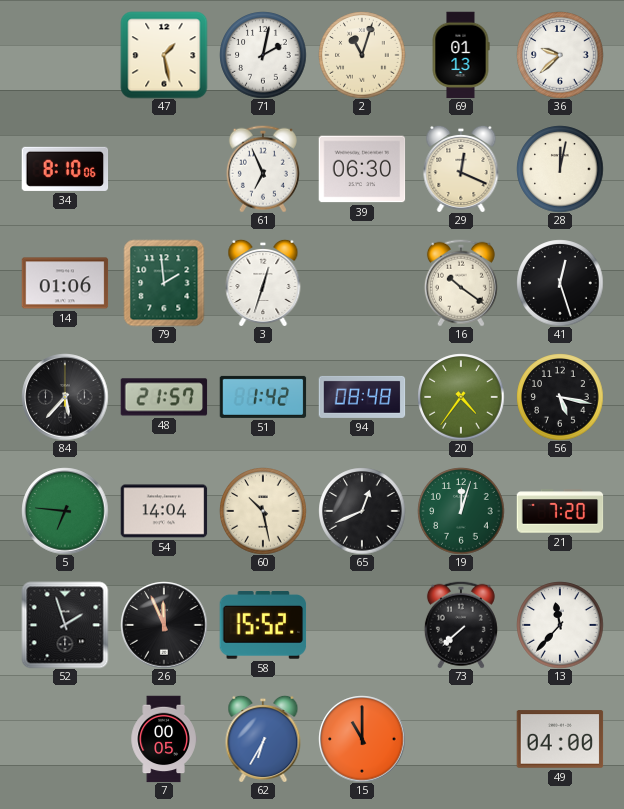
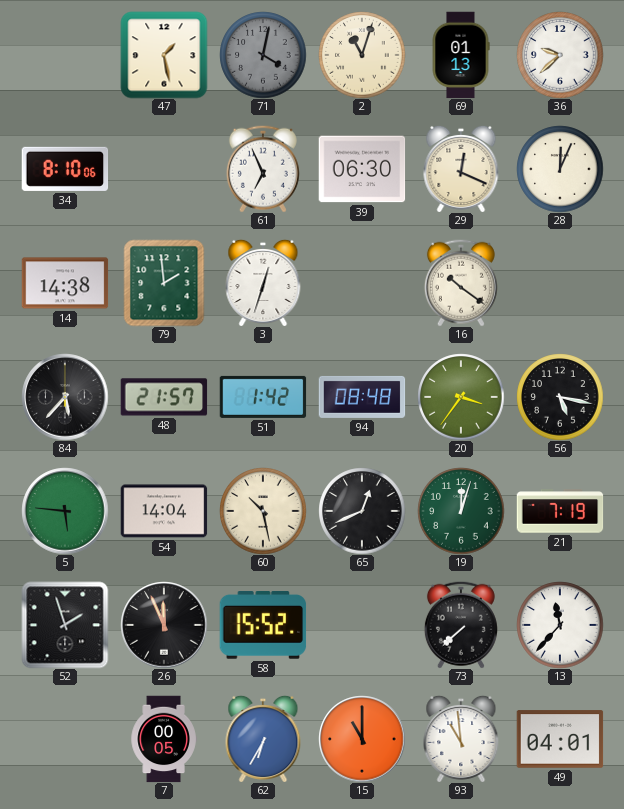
71: 2:02 -> 4:02 (263, 55)
71 dial: white -> grey (263, 55)
28: 12:02 -> 12:04 (560, 169)
14: 01:06 -> 14:38 (65, 283)
41: 12:27 -> none (560, 283)
20: 4:36 -> 3:36 (461, 397)
5: 6:46 -> 5:46 (65, 511)
21: 7:20 -> 7:19 (560, 511)
93: none -> 10:59 (461, 739)
49: 04:00 -> 04:01 (560, 739)
